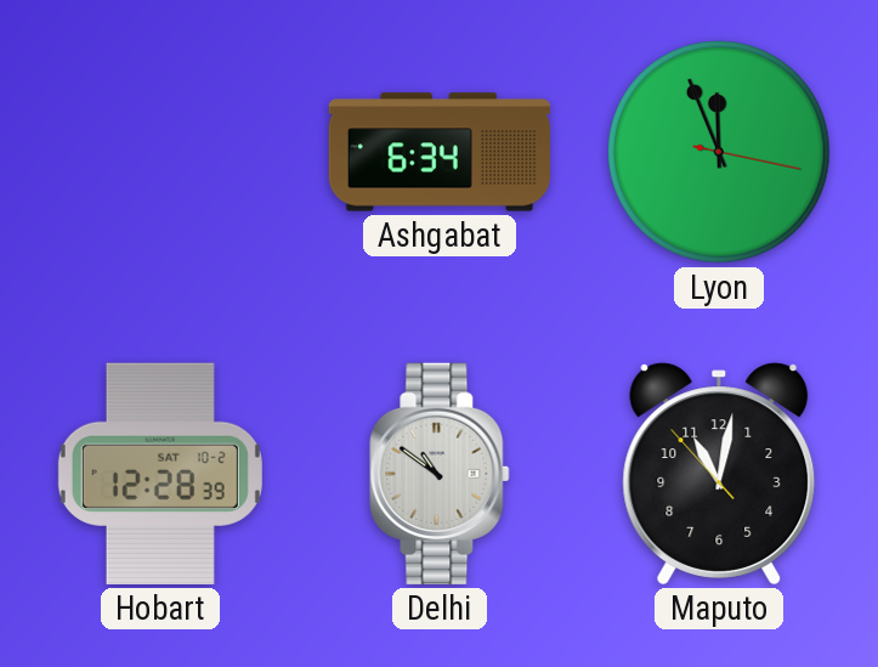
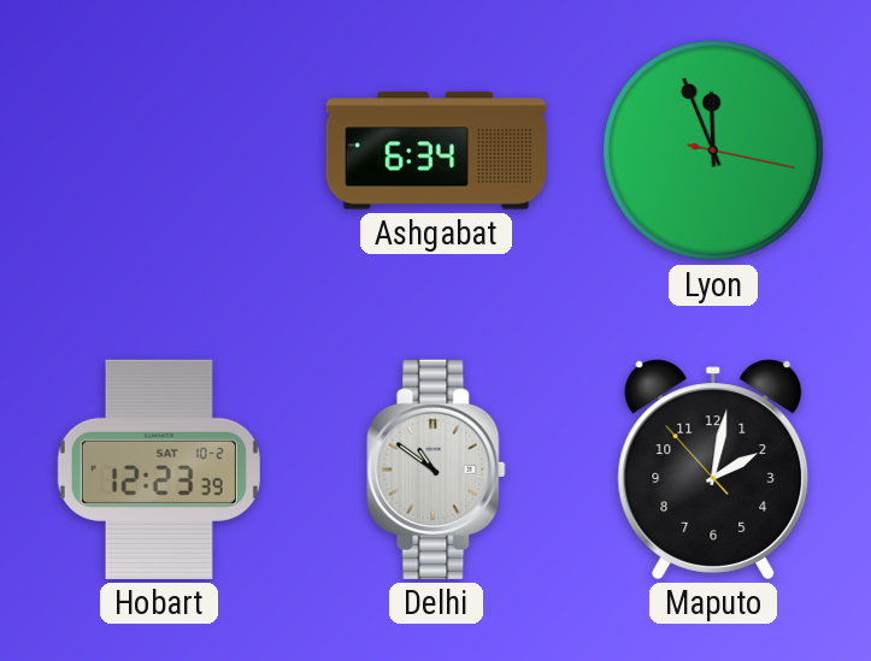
Hobart: 12:28 -> 12:23 (159, 470)
Maputo: 11:01 -> 2:01 (713, 470)
